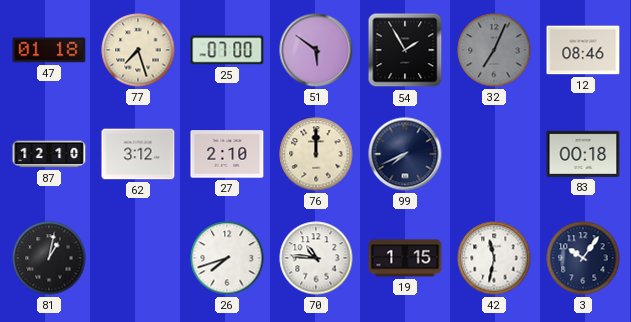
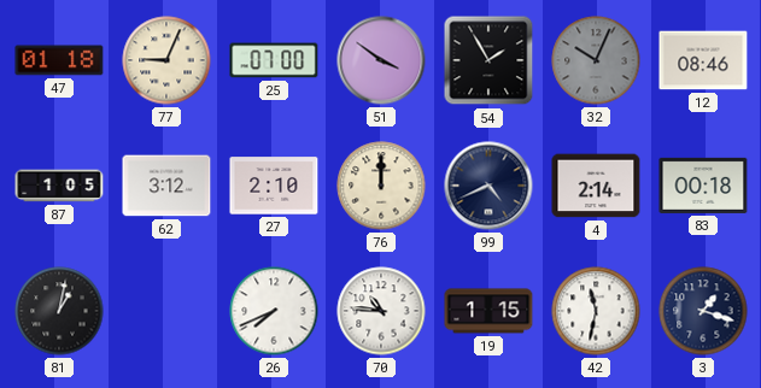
77: 7:27 -> 9:04 (166, 60)
51: 5:51 -> 3:51 (381, 60)
32: 7:04 -> 10:04 (596, 60)
87: 12:10 -> 1:05 (59, 186)
99: 7:41 -> 4:41 (488, 186)
4: none -> 2:14 (596, 186)
26: 7:42 -> 7:41 (274, 311)
3: 10:06 -> 1:18 (703, 311)
